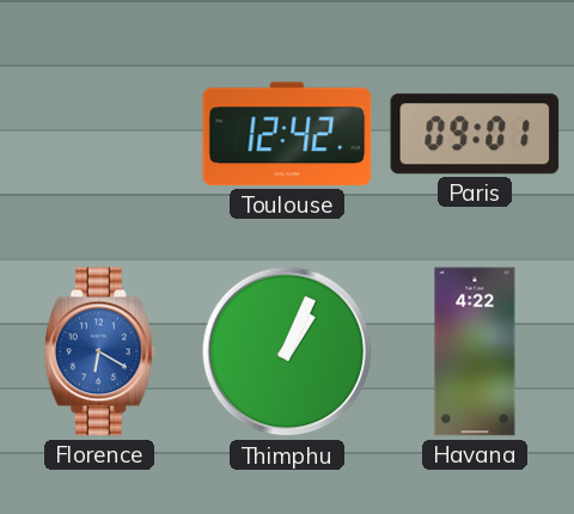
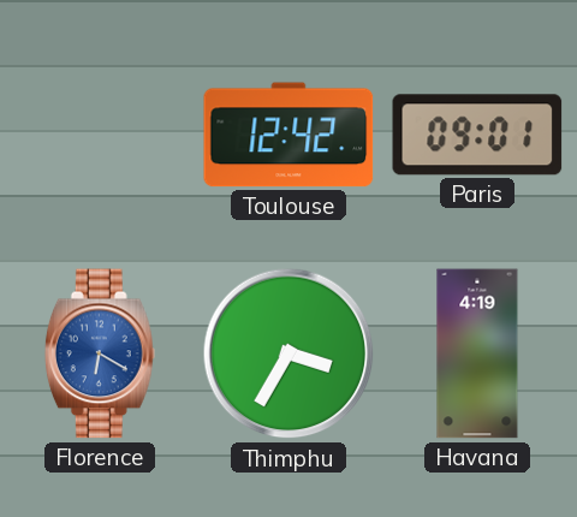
Thimphu: 1:04 -> 3:35 (288, 353)
Havana: 4:22 -> 4:19 (477, 353)
